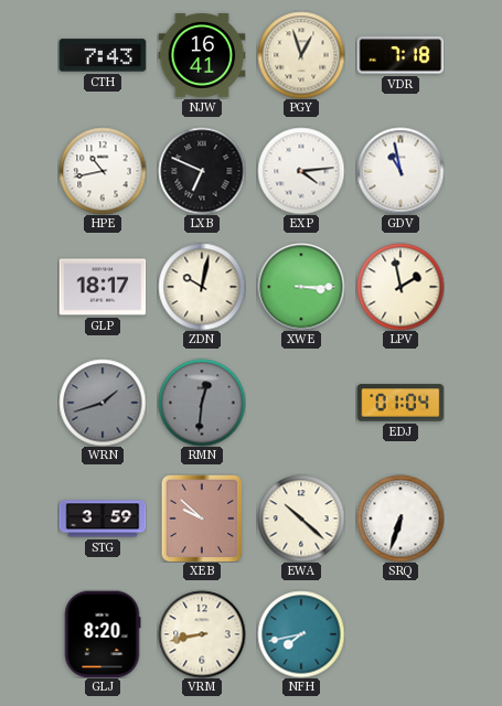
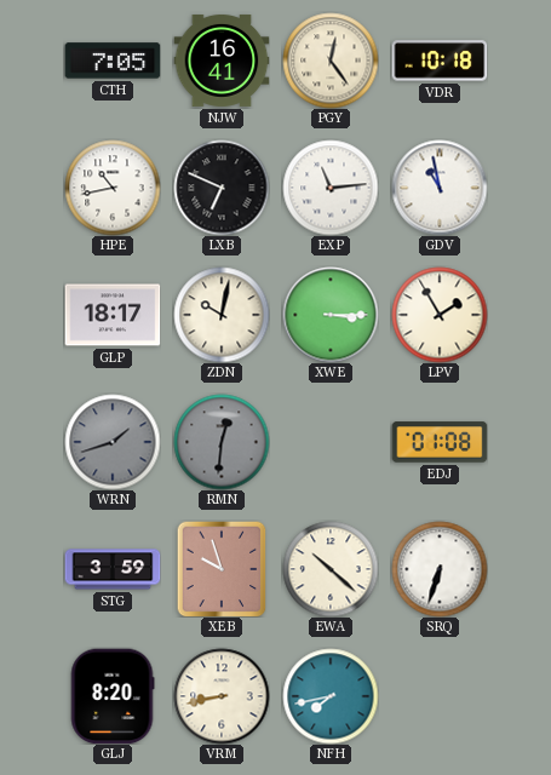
CTH: 7:43 -> 7:05 (113, 61)
PGY: 12:57 -> 12:24 (331, 61)
VDR: 7:18 -> 10:18 (440, 61)
EXP: 4:14 -> 11:14 (331, 188)
LPV: 1:58 -> 1:55 (440, 315)
EDJ: 01:04 -> 01:08 (440, 442)
XEB: 9:52 -> 9:57 (222, 569)
